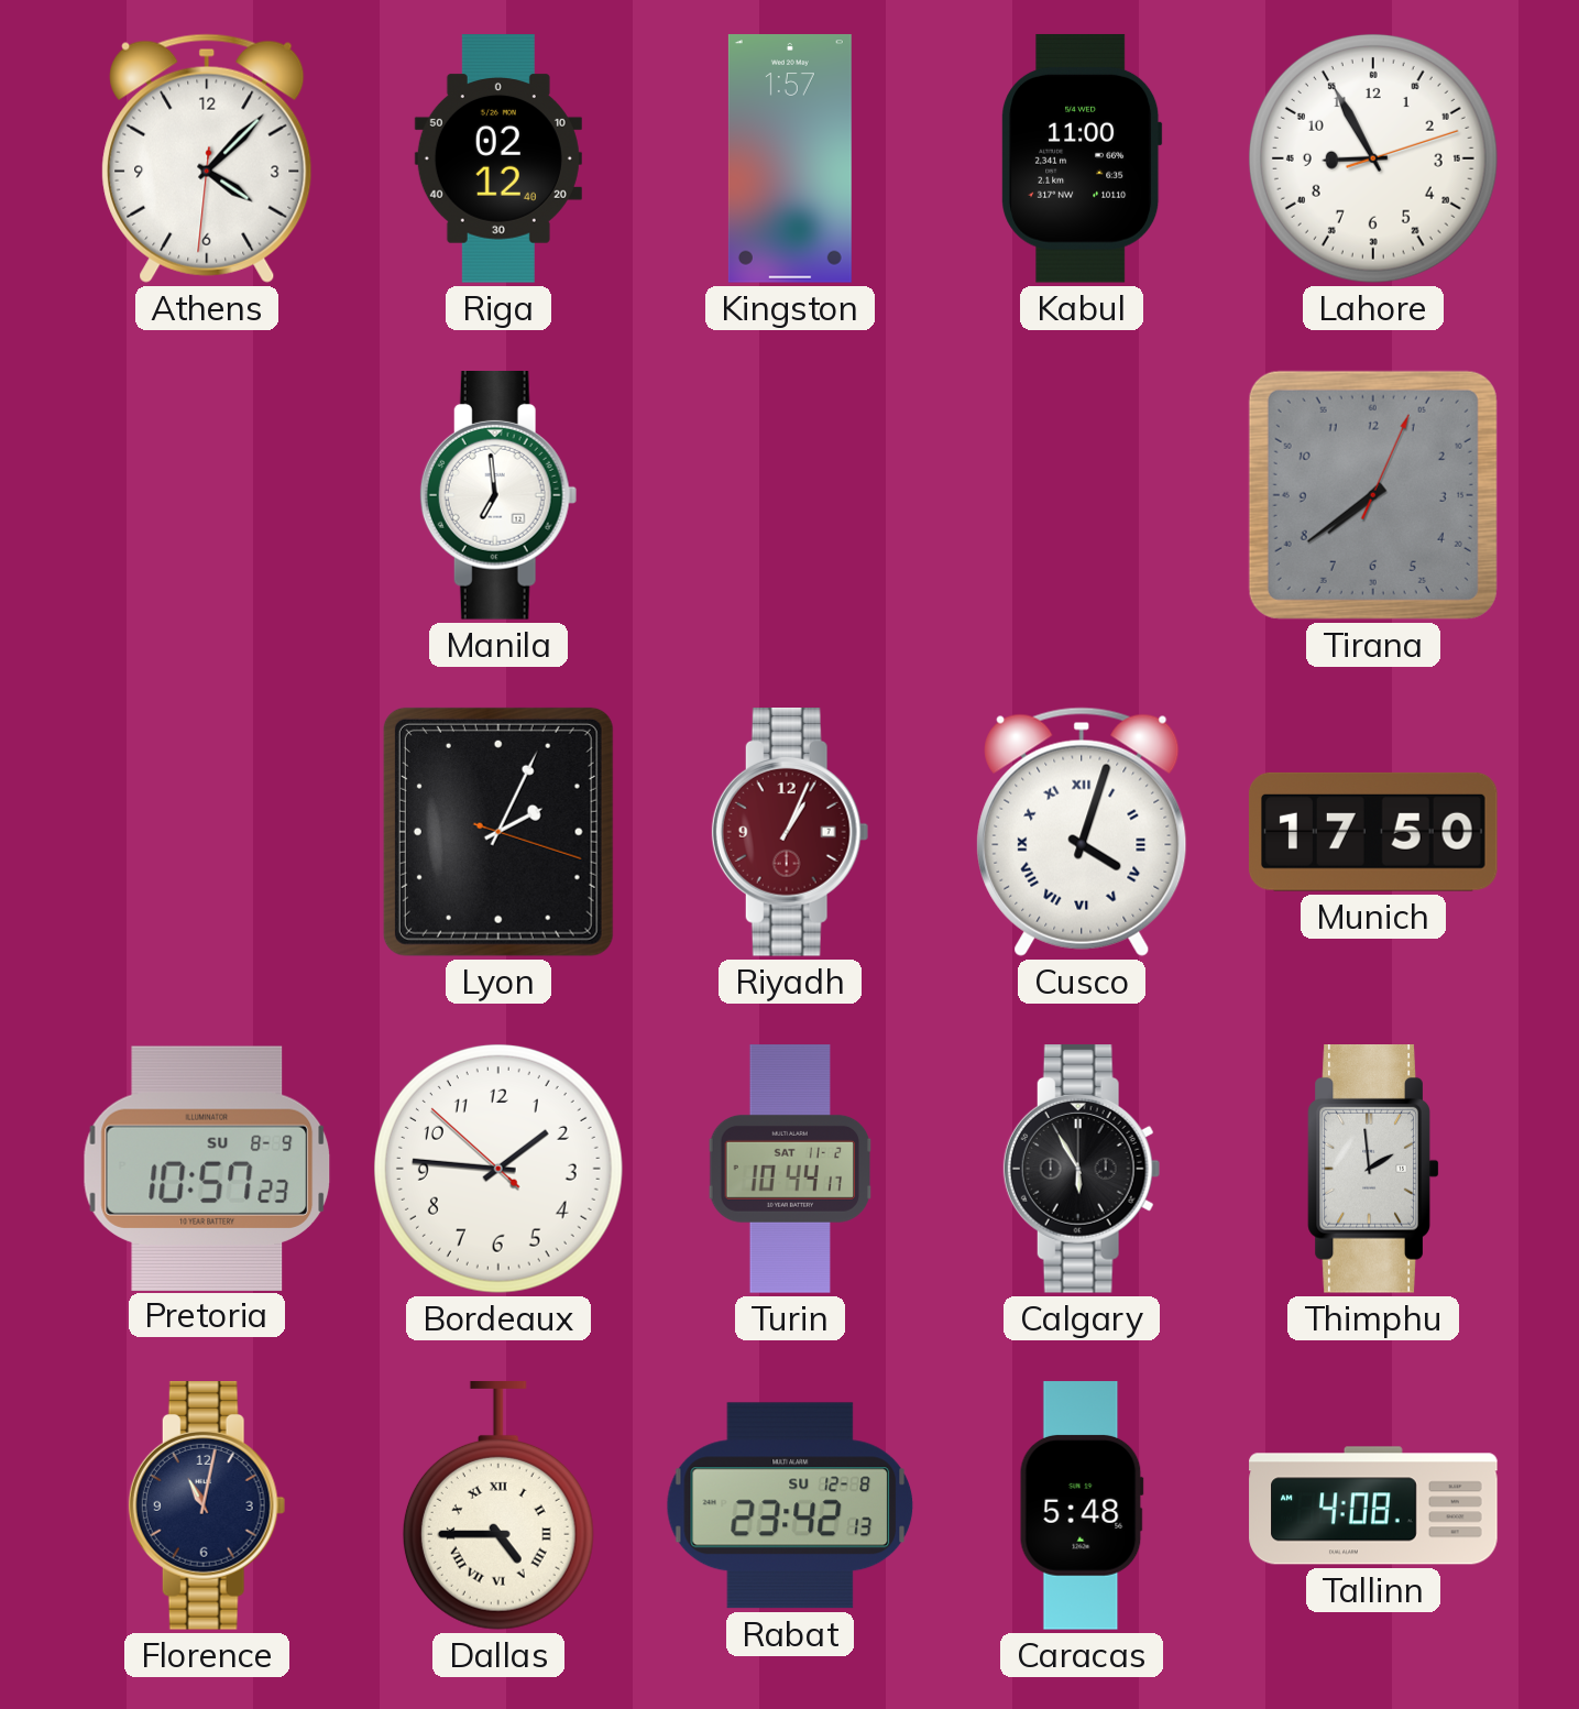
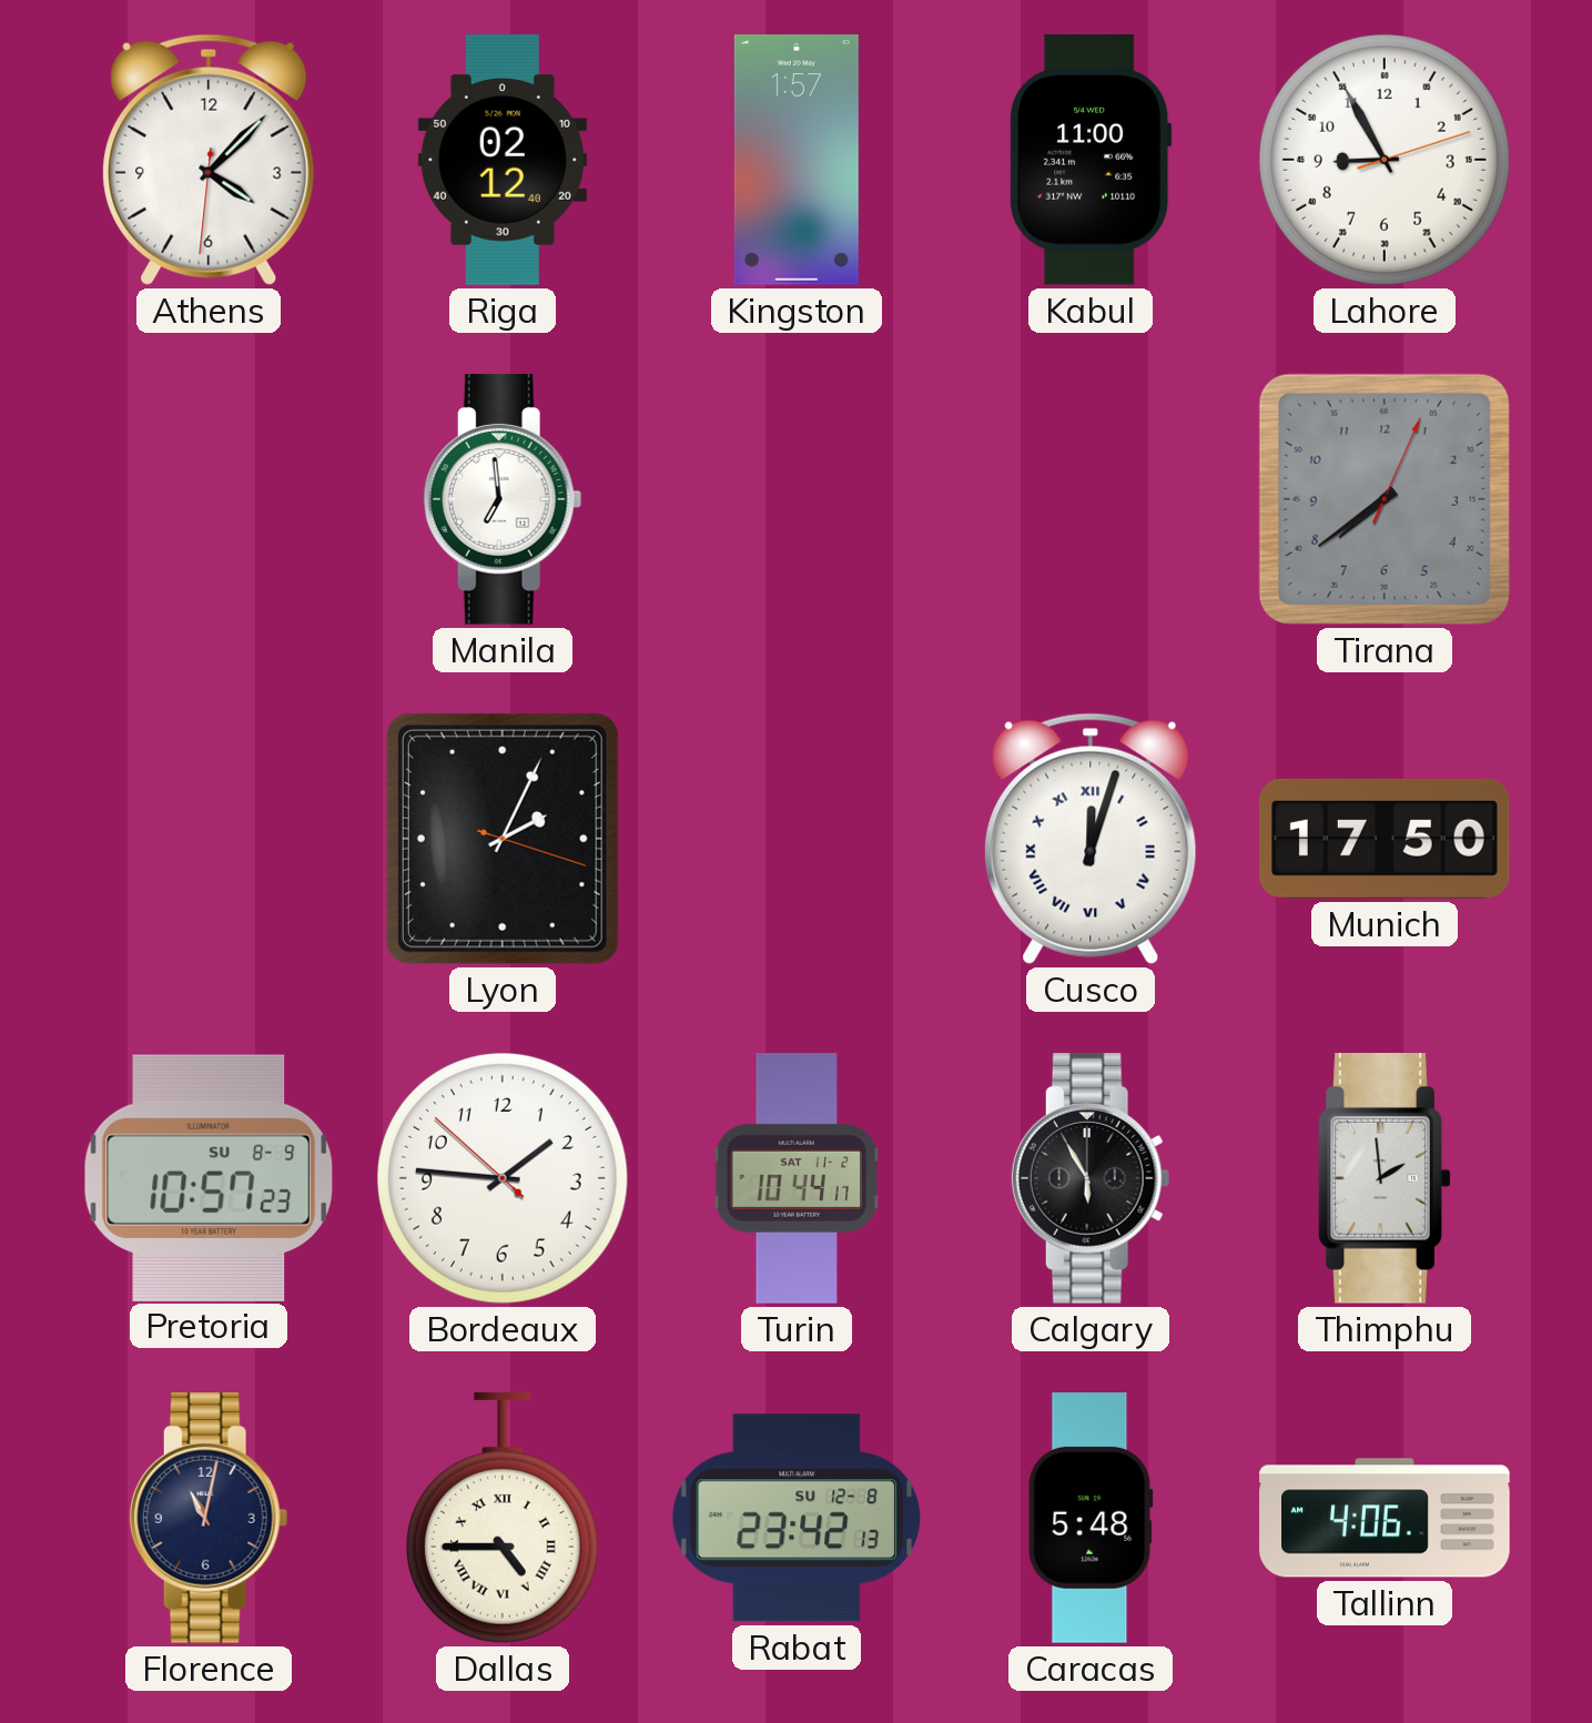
Riyadh: 1:04 -> none (790, 833)
Cusco: 4:03 -> 12:03 (1091, 839)
Tallinn: 4:08 -> 4:06 (1385, 1518)
